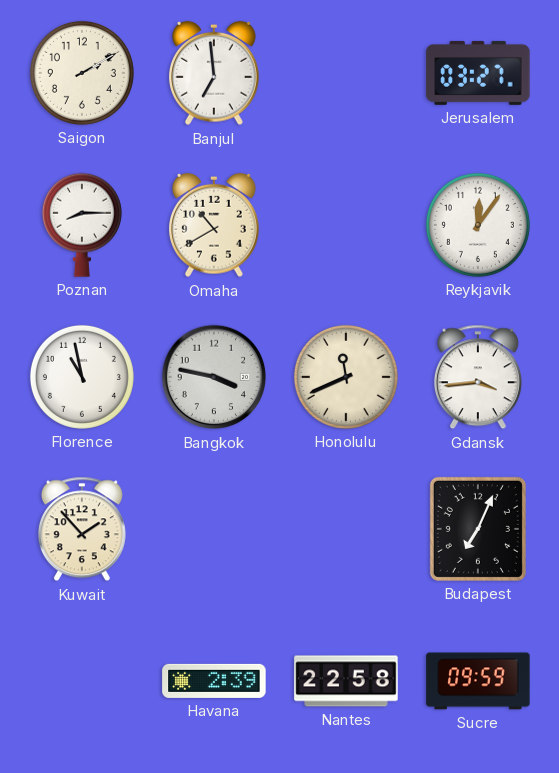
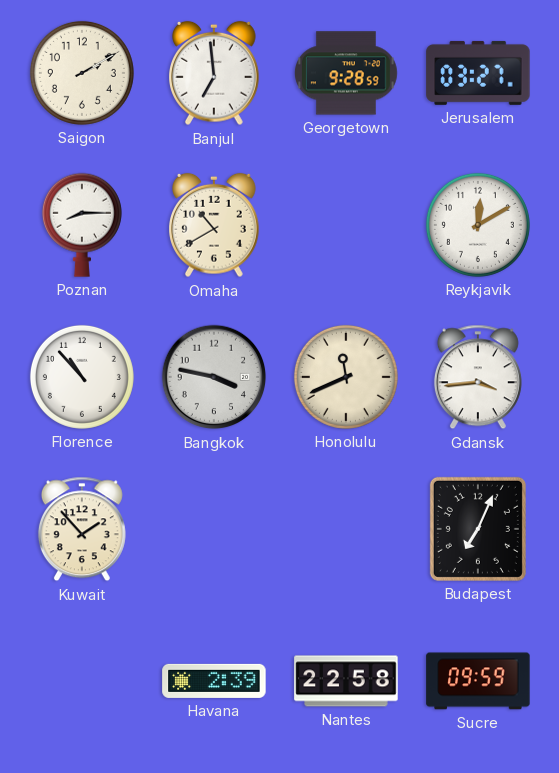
Georgetown: none -> 9:28 (346, 73)
Reykjavik: 12:06 -> 12:10 (478, 225)
Florence: 10:58 -> 10:53 (82, 377)
